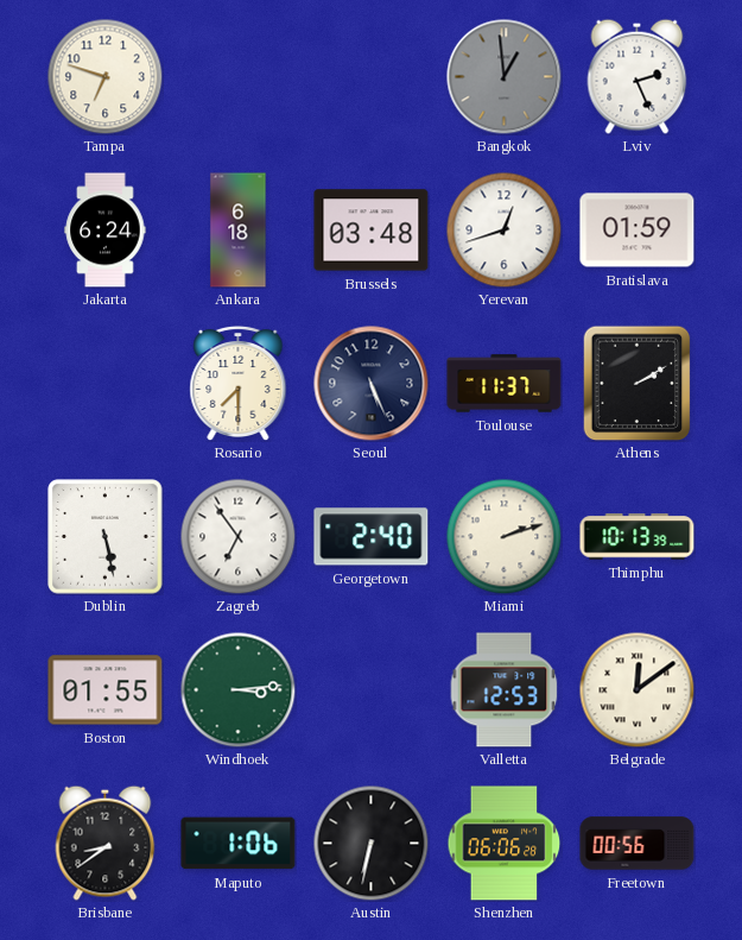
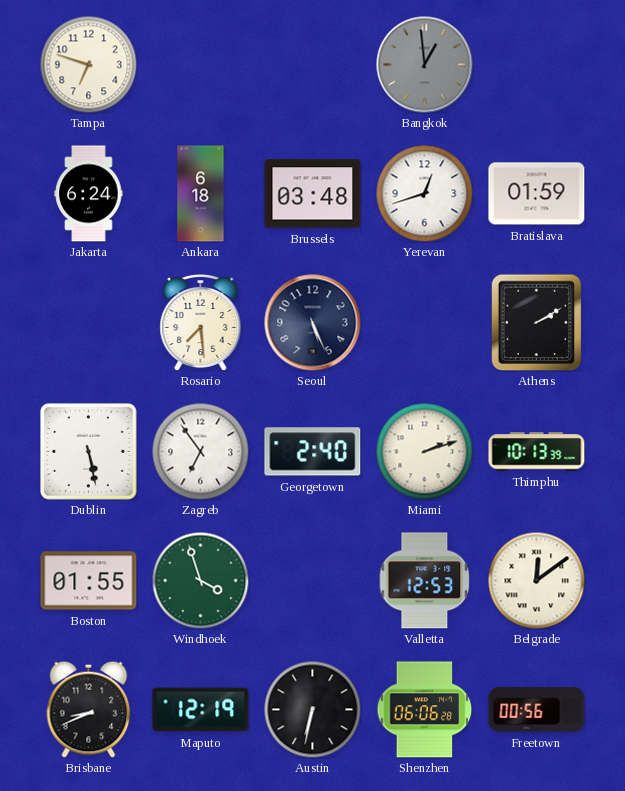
Lviv: 2:26 -> none (638, 76)
Rosario: 7:30 -> 7:29 (201, 322)
Toulouse: 11:37 -> none (505, 384)
Windhoek: 3:14 -> 3:57 (200, 580)
Brisbane: 8:39 -> 8:41 (89, 709)
Maputo: 1:06 -> 12:19 (201, 710)
